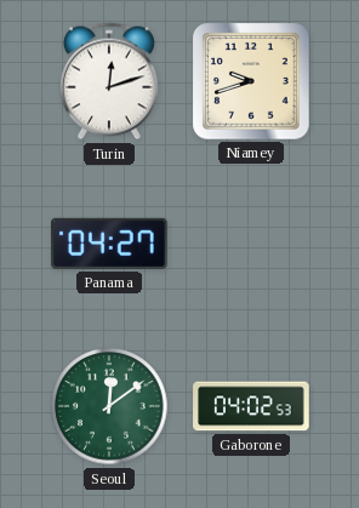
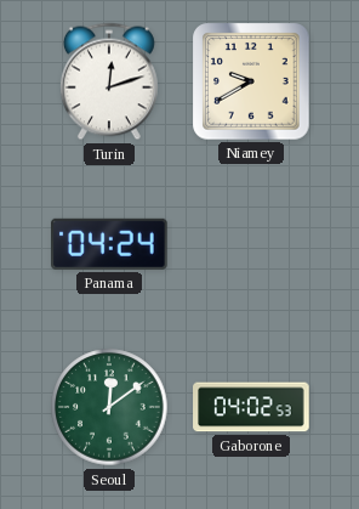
Niamey: 9:42 -> 9:40 (251, 81)
Panama: 04:27 -> 04:24 (110, 244)
